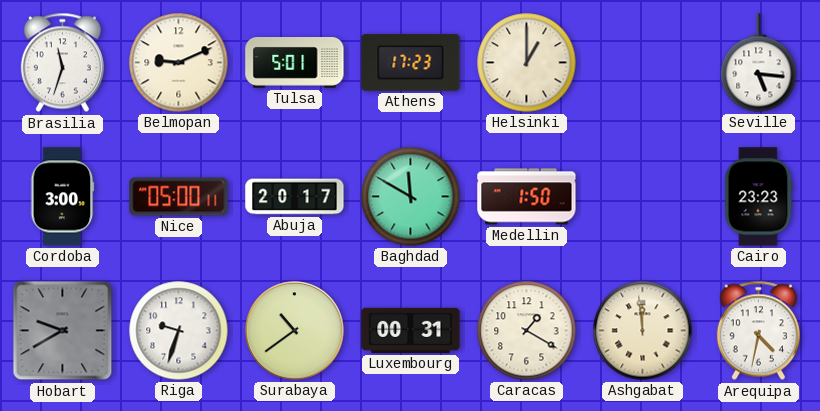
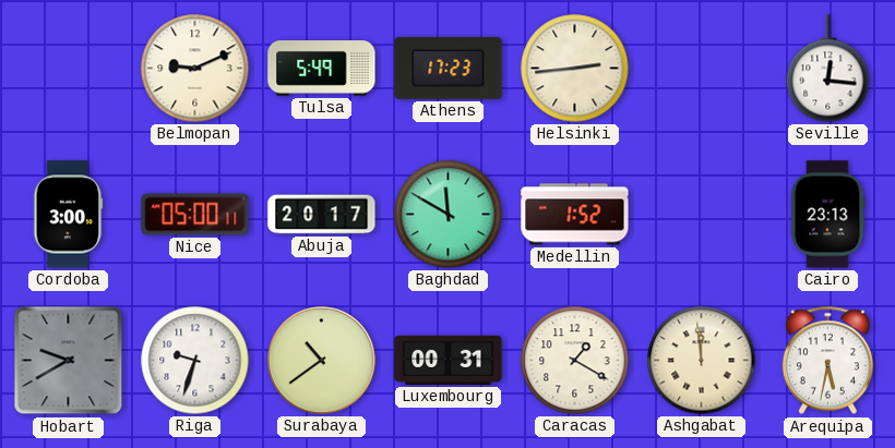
Brasilia: 11:33 -> none (62, 63)
Tulsa: 5:01 -> 5:49 (322, 69)
Helsinki: 1:00 -> 2:44 (575, 69)
Seville: 5:16 -> 12:16 (828, 69)
Medellin: 1:50 -> 1:52 (575, 215)
Cairo: 23:23 -> 23:13 (827, 215)
Arequipa: 4:32 -> 5:32 (827, 361)
